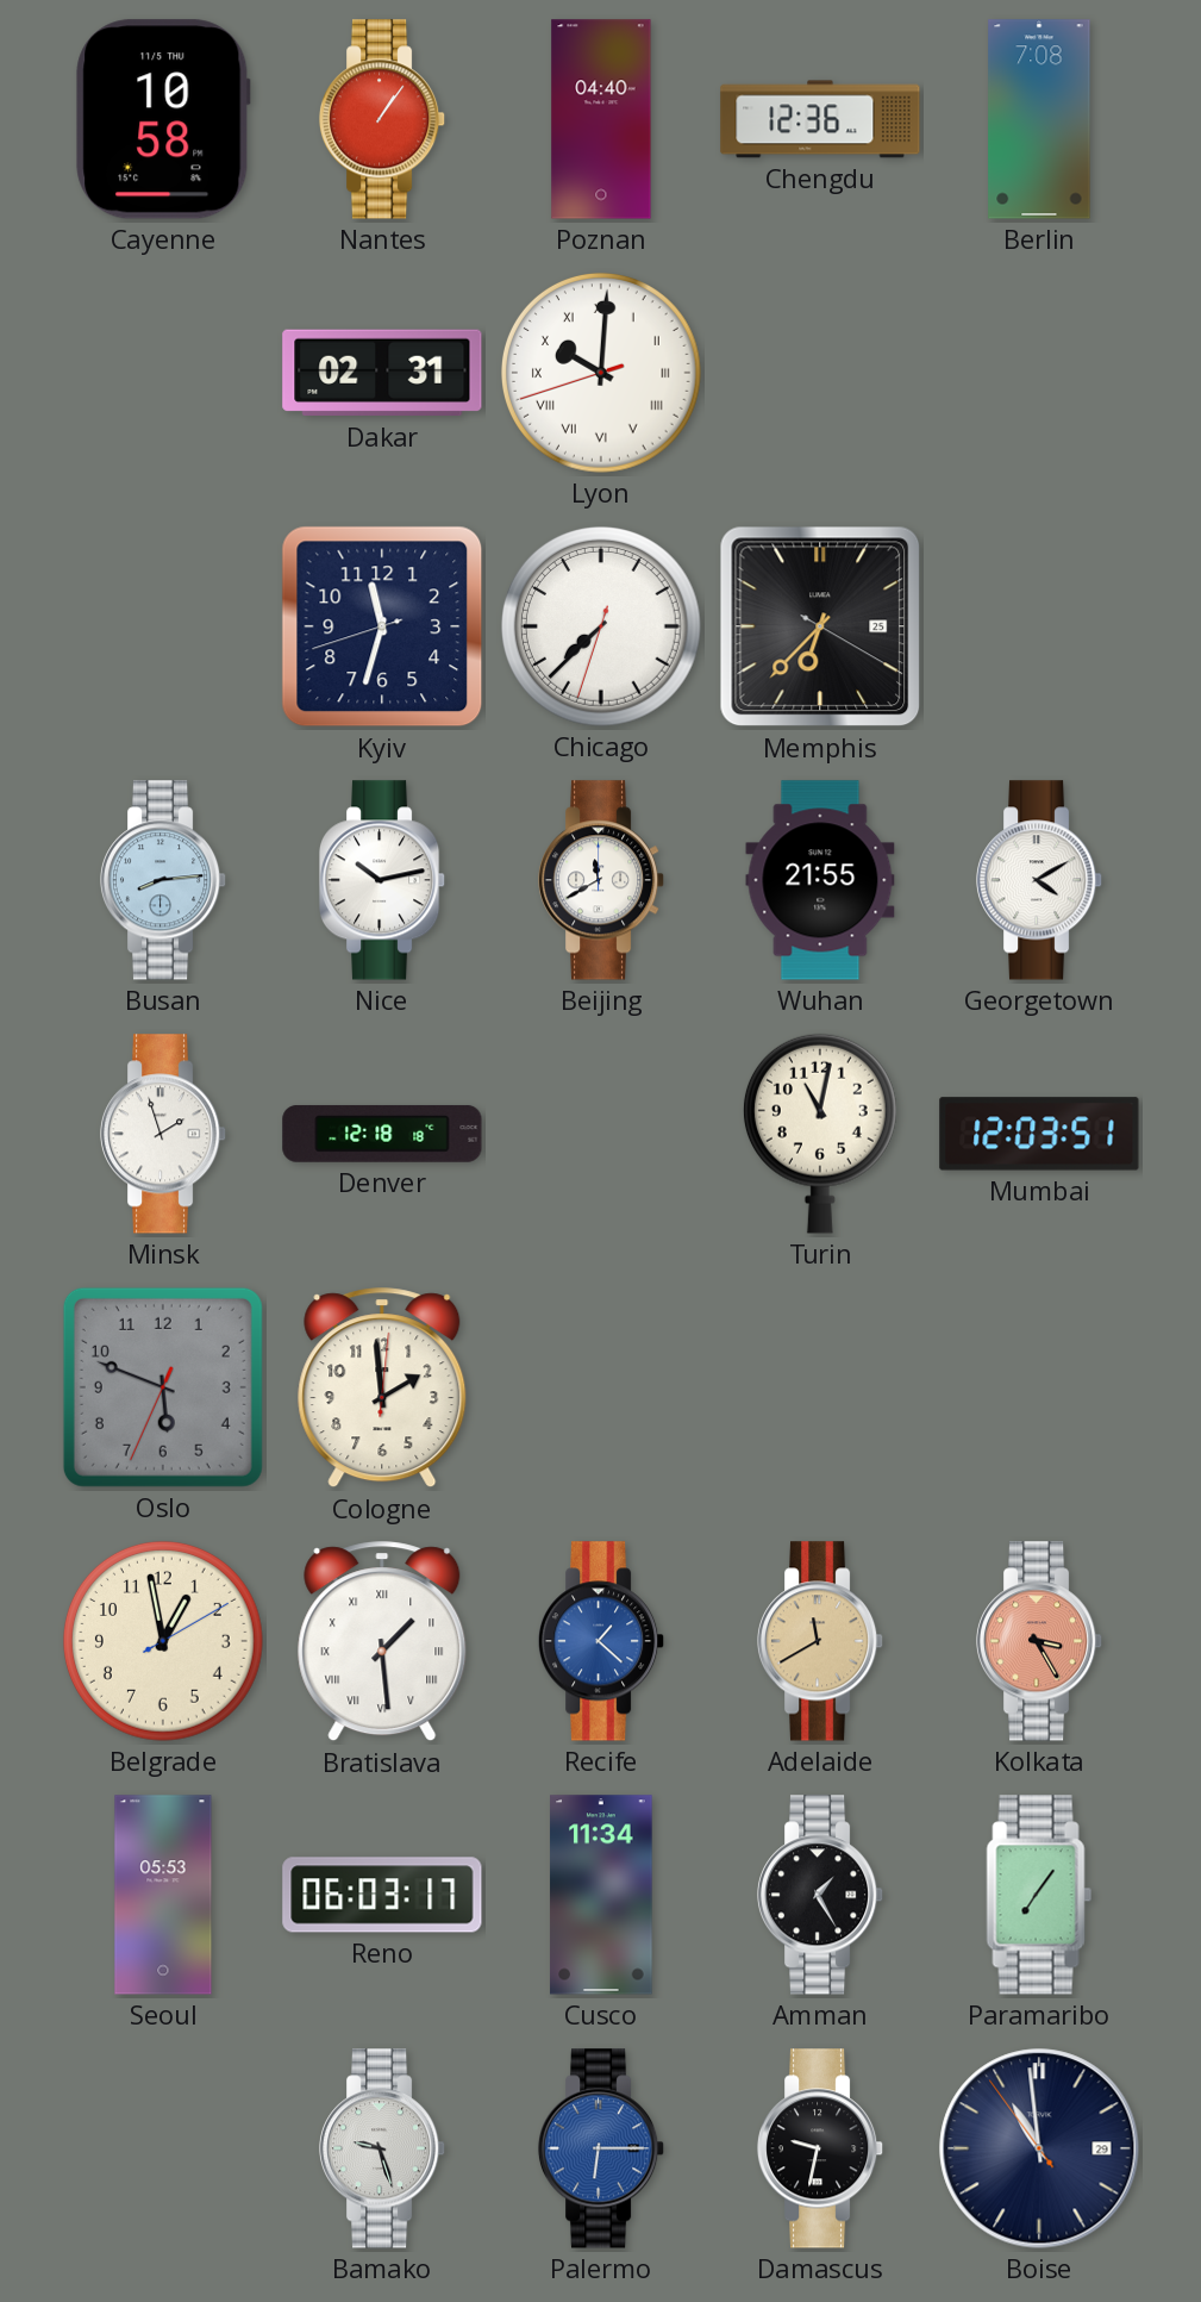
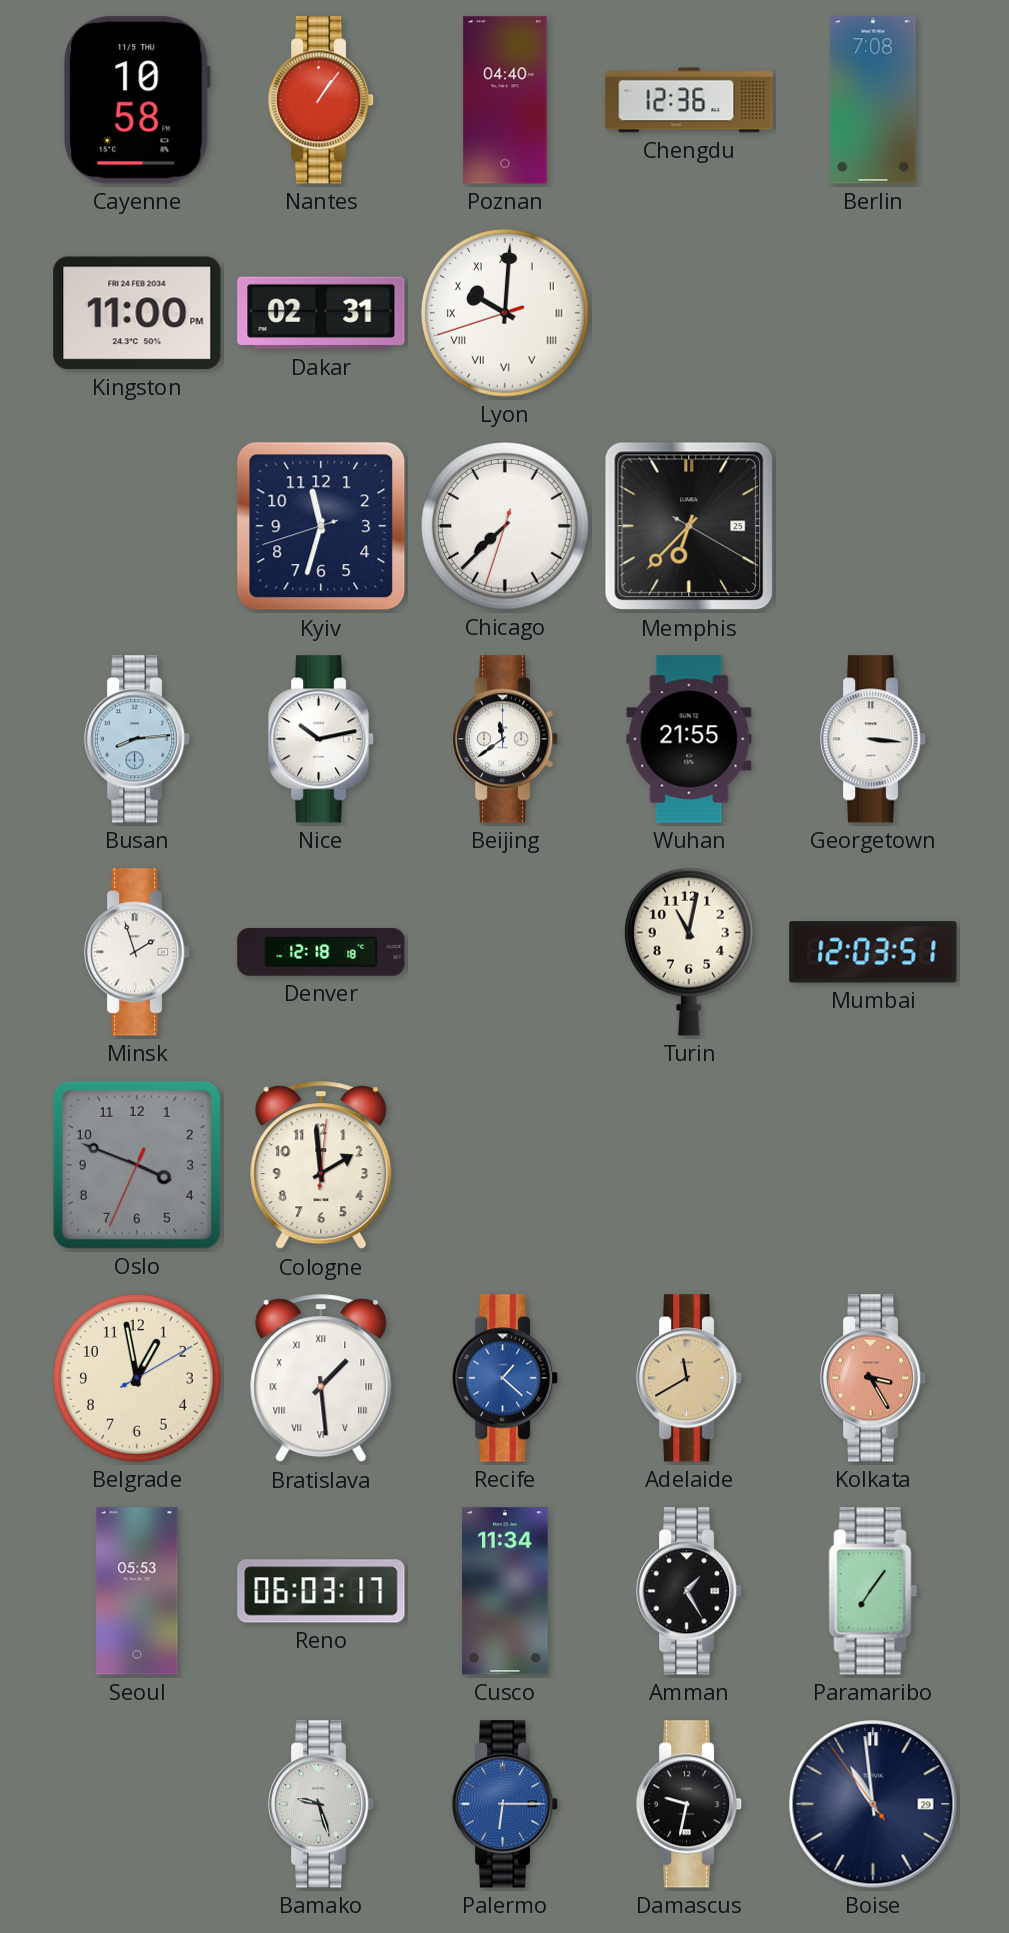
Kingston: none -> 11:00 (137, 313)
Beijing: 11:40 -> 11:39 (505, 739)
Georgetown: 4:10 -> 3:16 (873, 739)
Oslo: 5:48 -> 3:48 (137, 1165)
